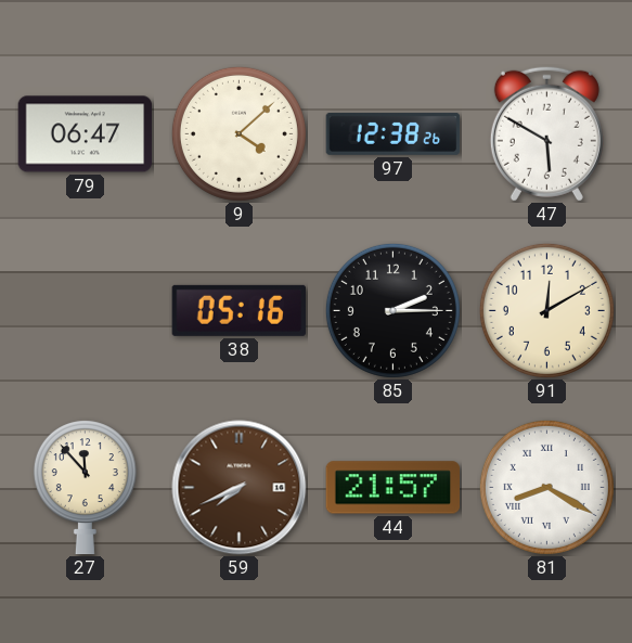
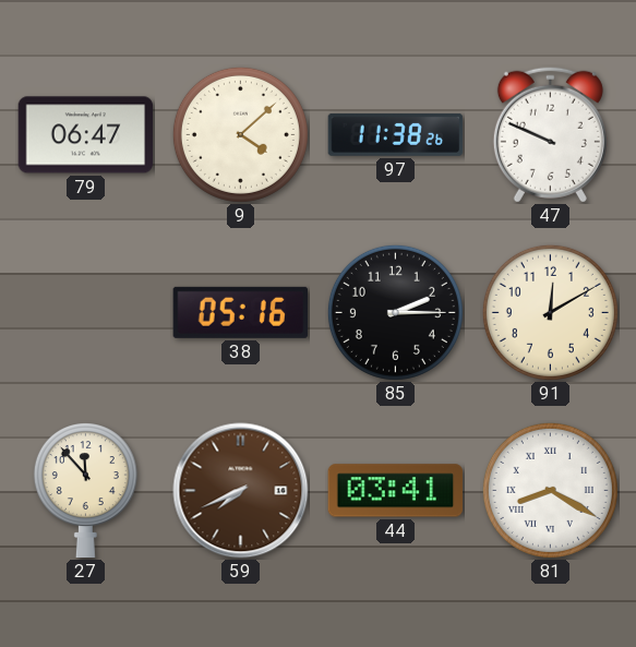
97: 12:38 -> 11:38 (396, 134)
47: 5:50 -> 9:49 (550, 134)
44: 21:57 -> 03:41 (395, 491)
